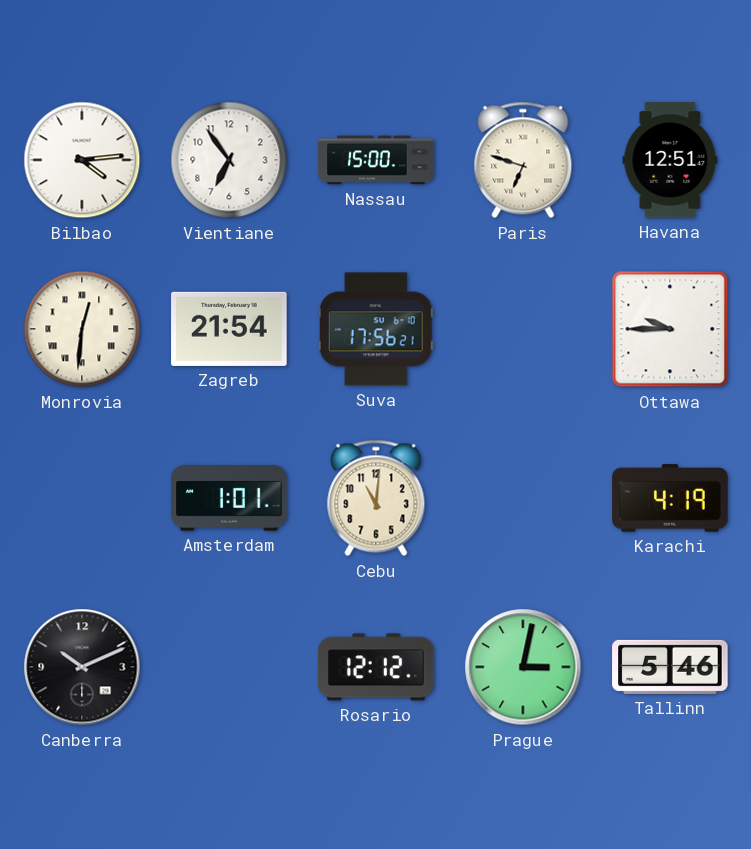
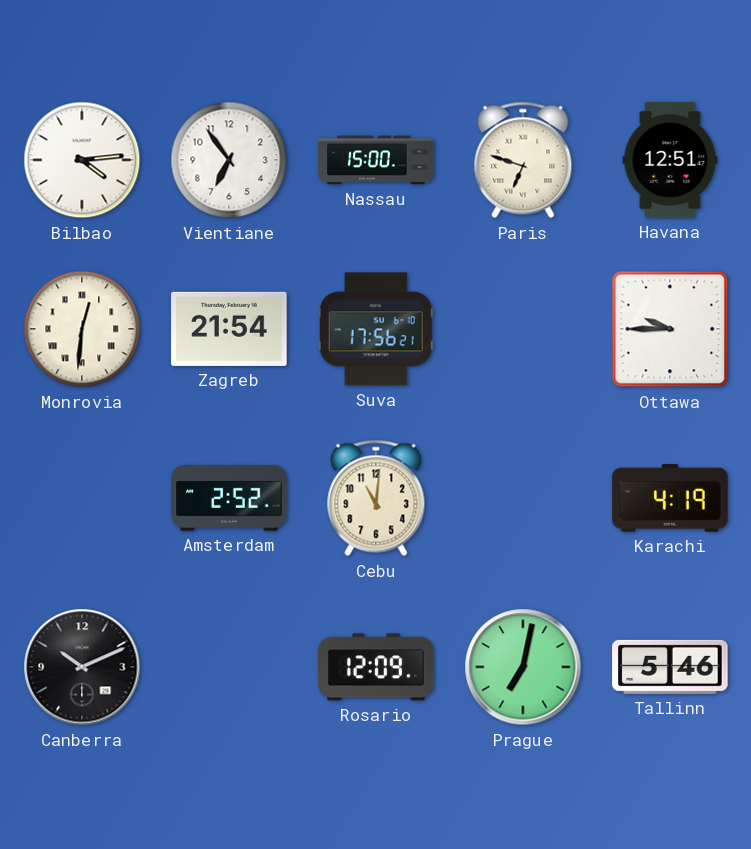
Amsterdam: 1:01 -> 2:52 (229, 498)
Rosario: 12:12 -> 12:09 (376, 667)
Prague: 3:02 -> 7:02 (523, 667)
